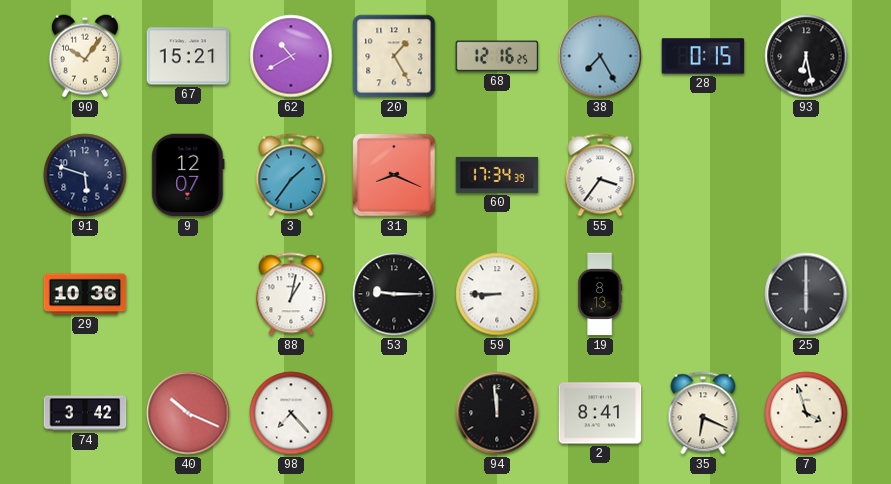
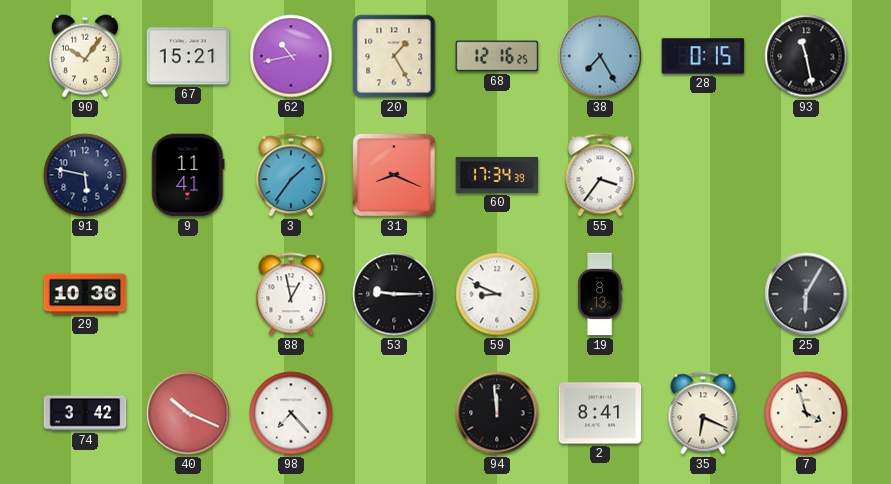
62: 10:40 -> 10:43 (291, 56)
93: 6:28 -> 11:28 (806, 56)
91: 5:48 -> 5:47 (85, 175)
9: 12:07 -> 11:41 (188, 175)
88: 1:02 -> 12:58 (291, 294)
59: 8:45 -> 8:49 (497, 294)
25: 6:00 -> 6:05 (806, 294)
